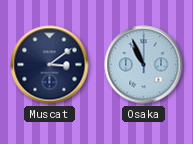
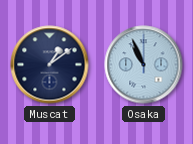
Muscat: 3:09 -> 1:09 (50, 65)
